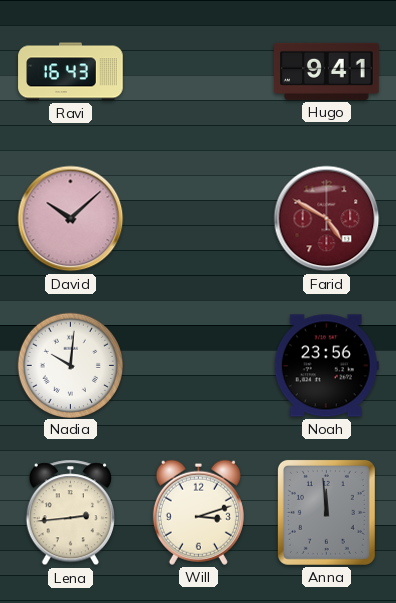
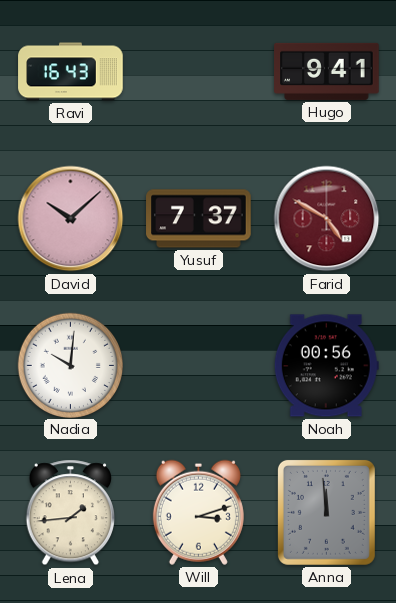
Yusuf: none -> 7:37 (199, 219)
Noah: 23:56 -> 00:56 (326, 366)
Lena: 2:44 -> 1:44 (70, 513)
